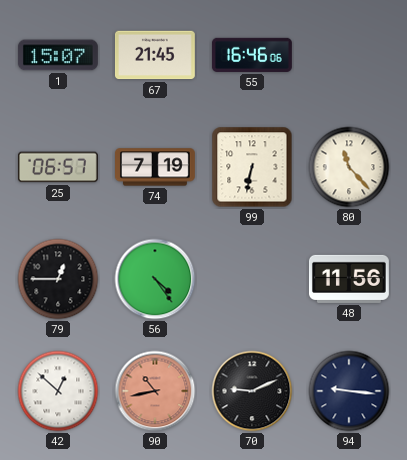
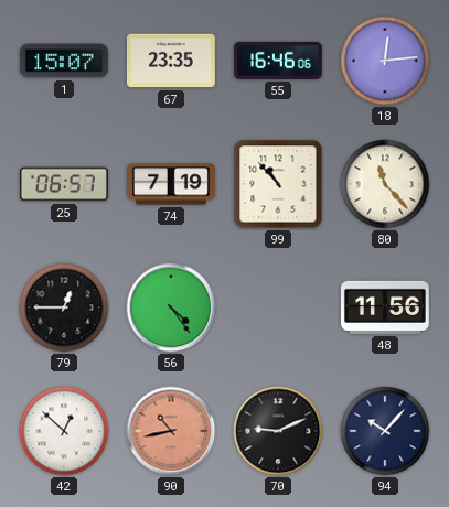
67: 21:45 -> 23:35 (171, 61)
18: none -> 12:14 (385, 61)
99: 6:32 -> 10:53 (278, 184)
94: 9:16 -> 10:07 (385, 431)
